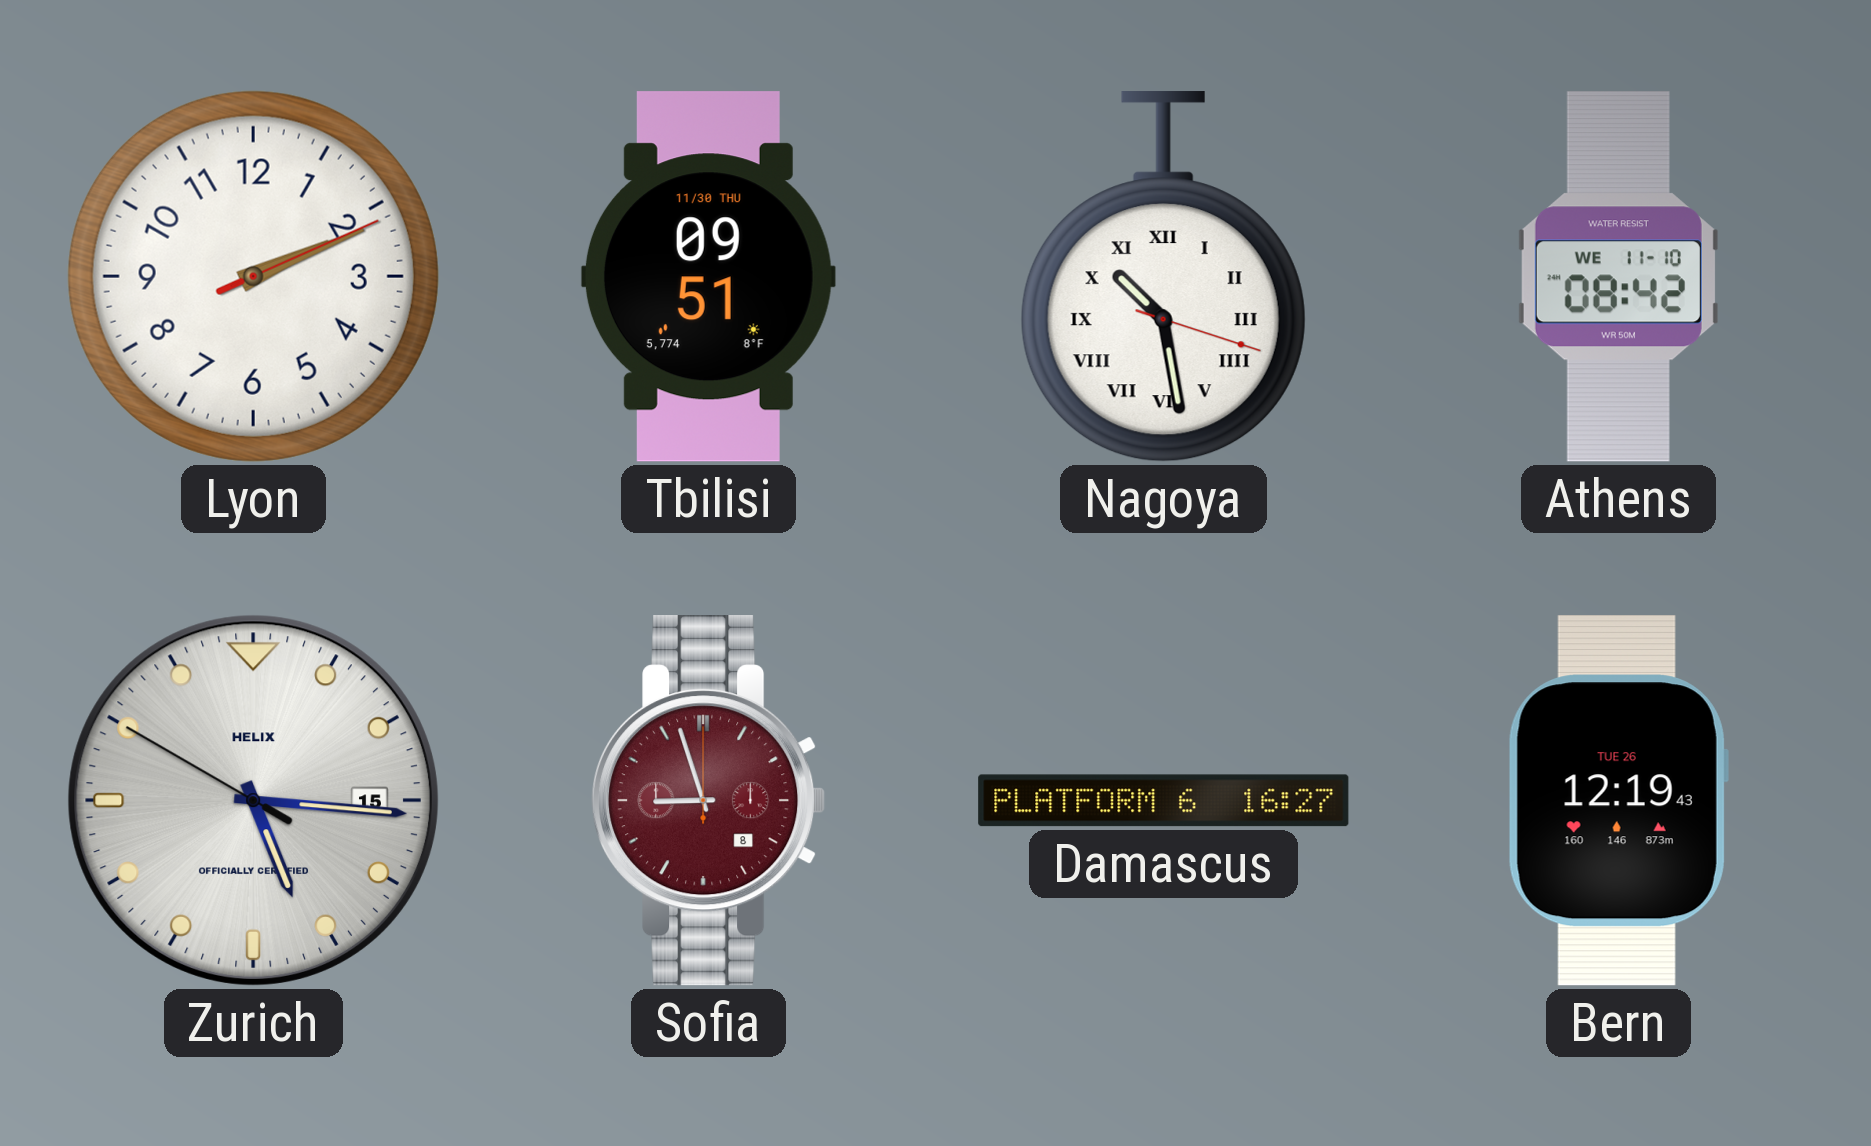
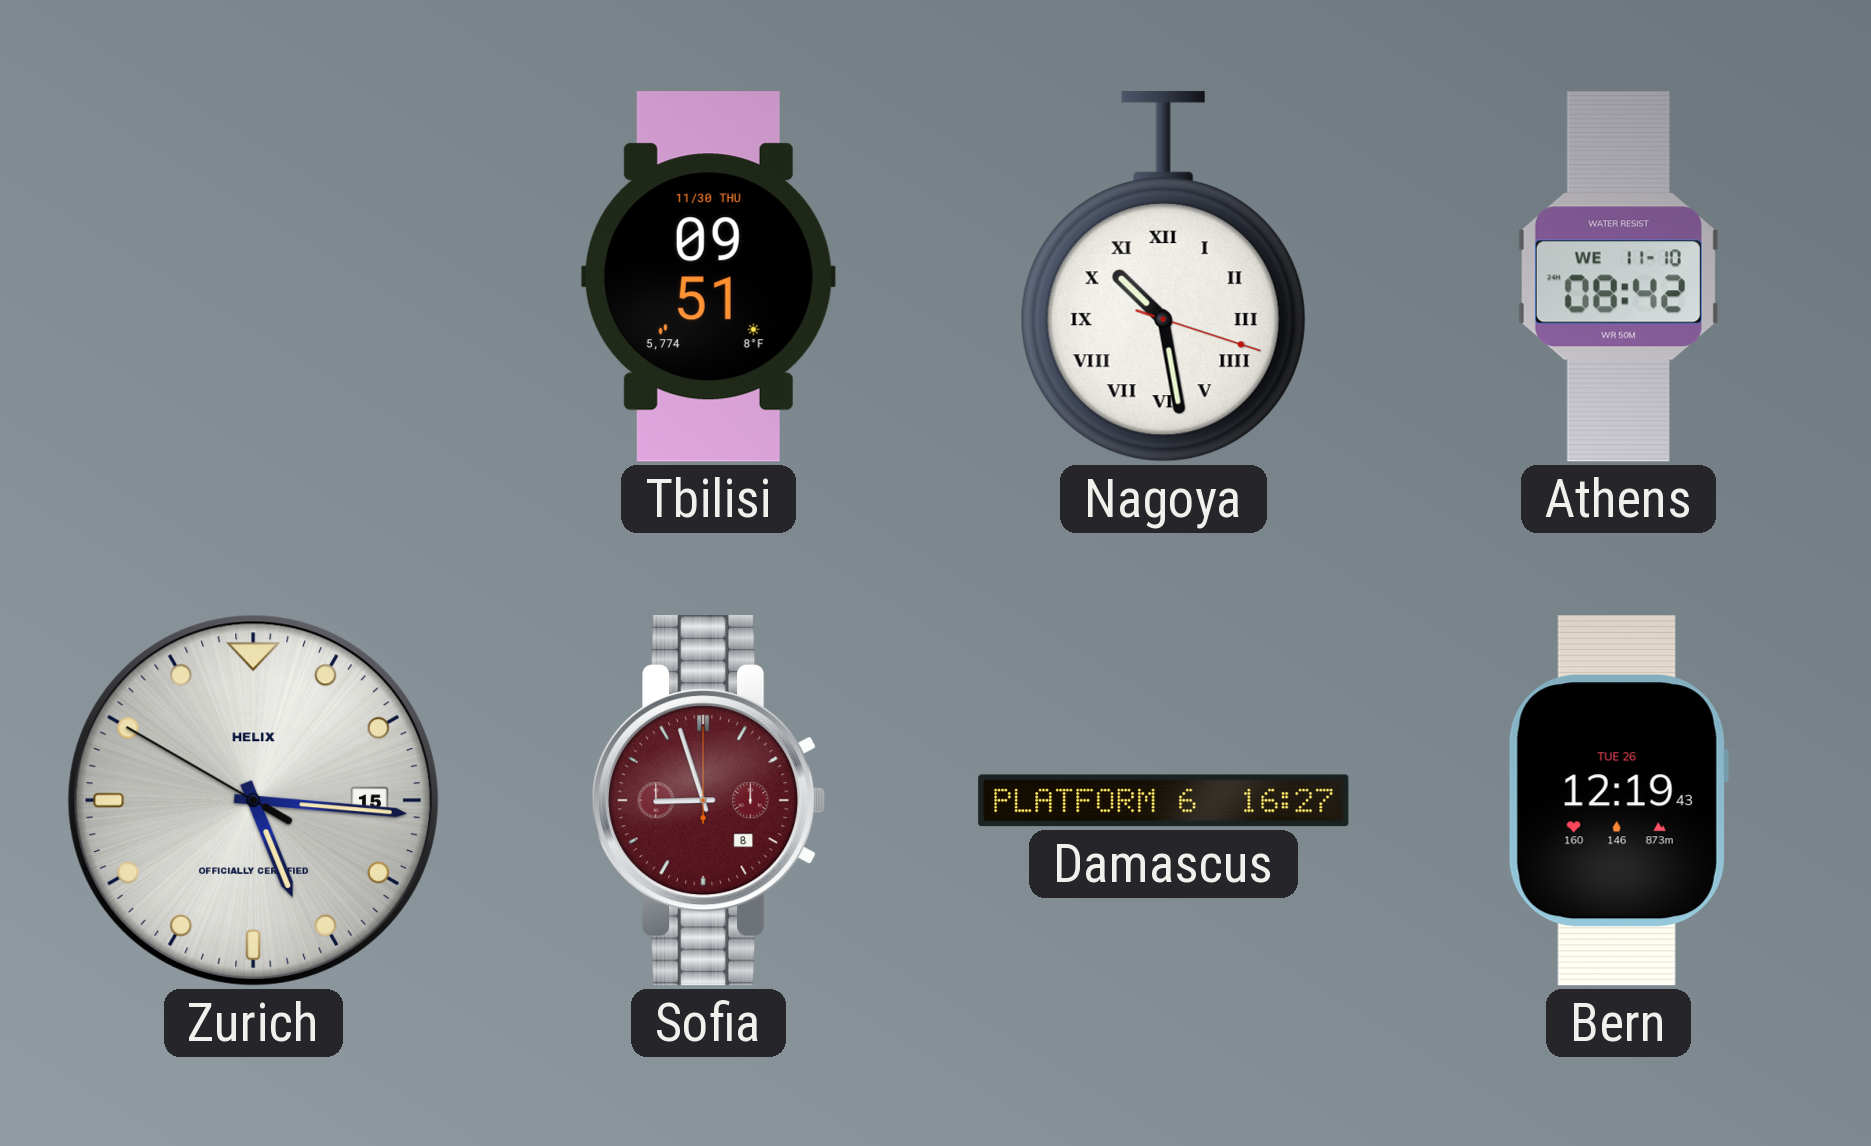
Lyon: 2:11 -> none (253, 276)
